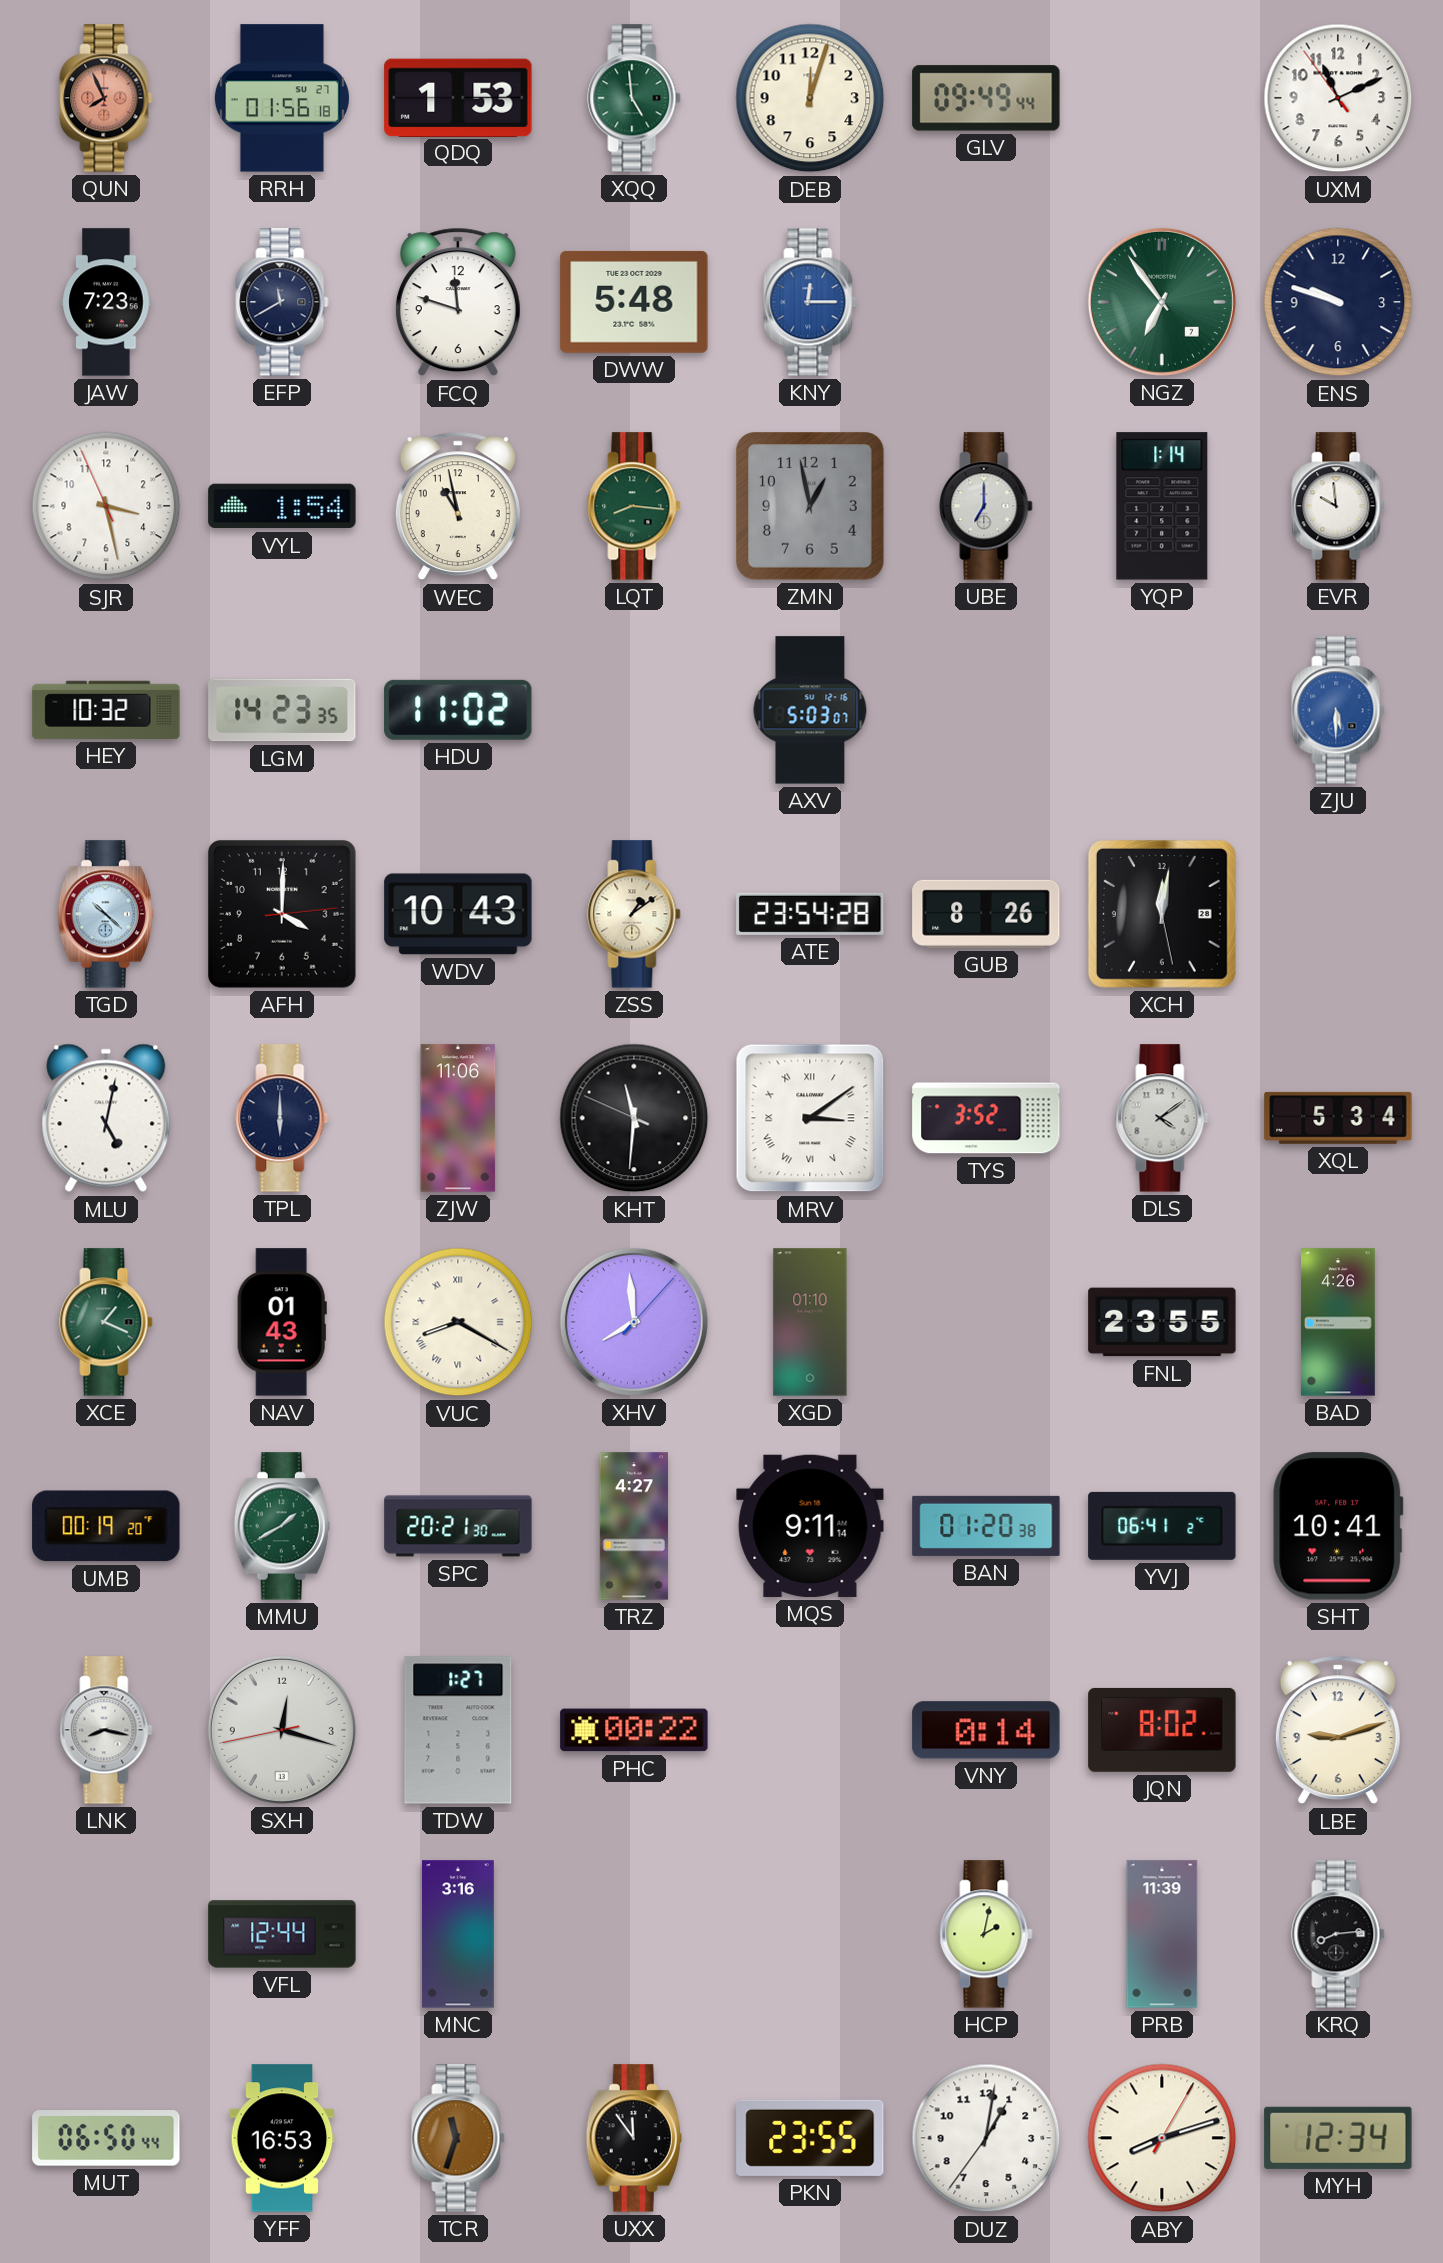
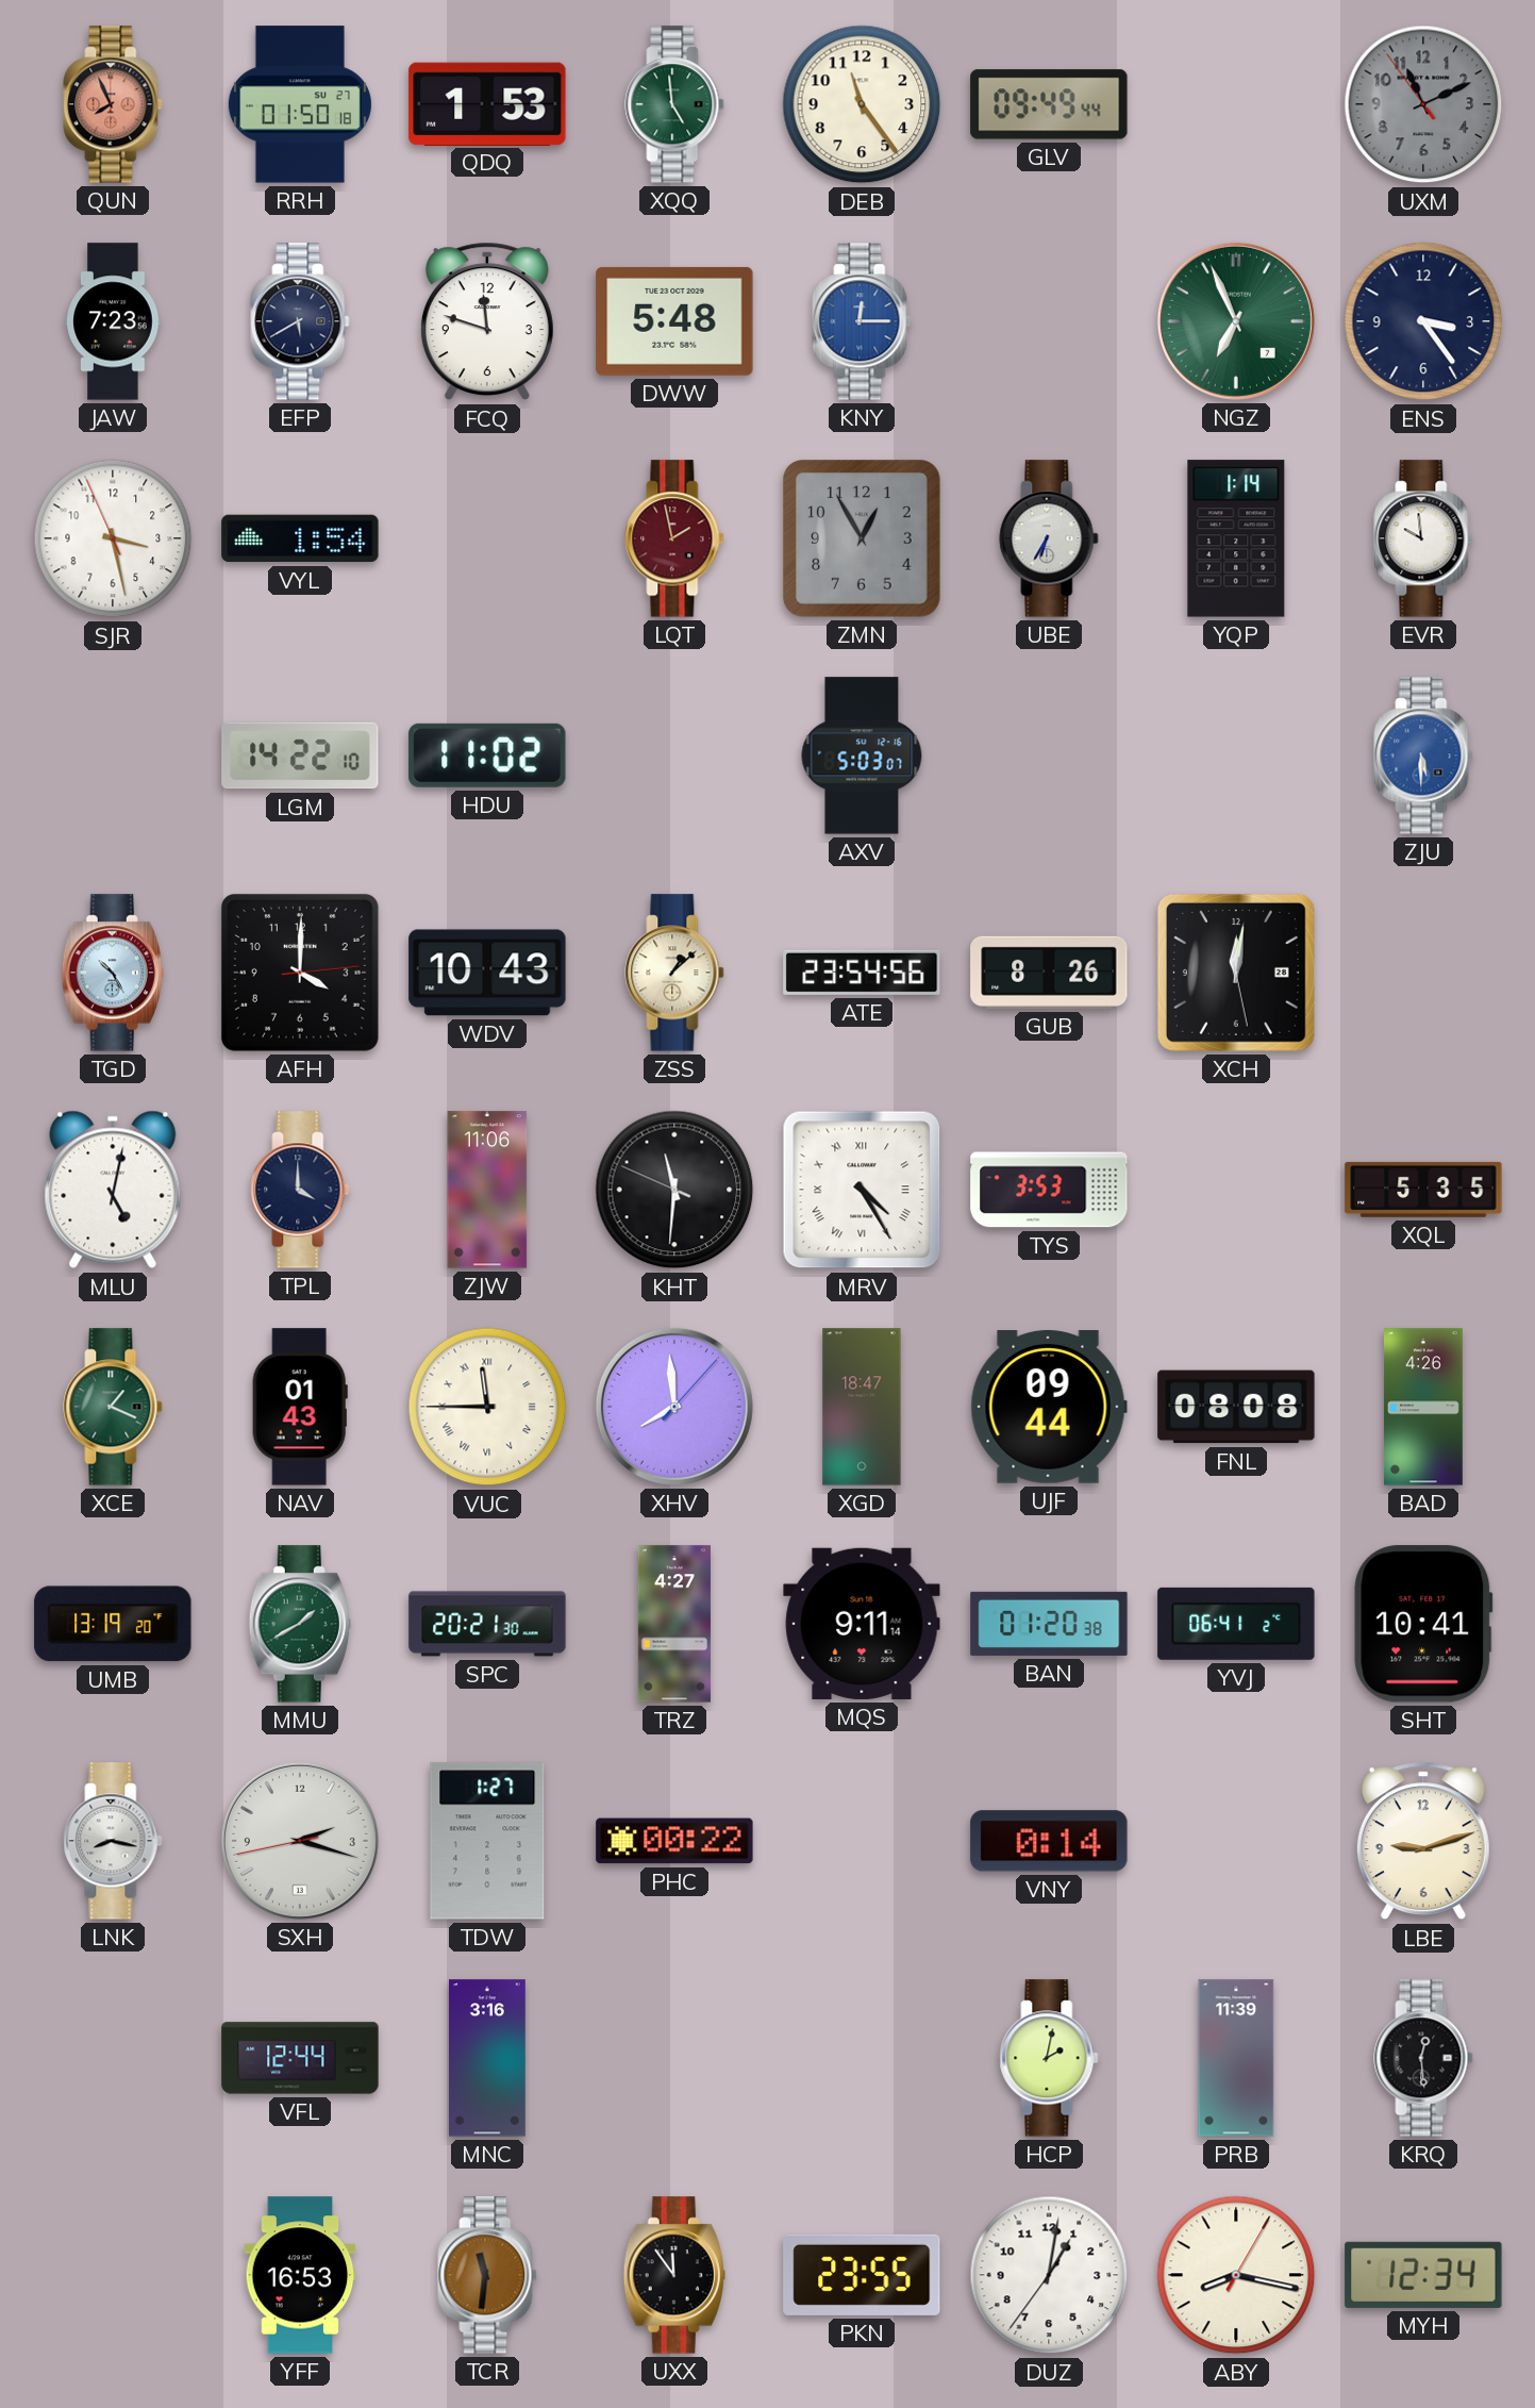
RRH: 01:56 -> 01:50 (300, 104)
DEB: 12:03 -> 11:24 (862, 104)
UXM dial: white -> grey (1423, 104)
EFP: 11:40 -> 5:40 (300, 321)
NGZ: 6:54 -> 6:56 (1236, 321)
ENS: 9:48 -> 3:24 (1423, 321)
WEC: 10:58 -> none (458, 506)
LQT: 8:16 -> 1:58 (674, 538)
LQT dial: green -> burgundy (674, 538)
ZMN: 12:58 -> 12:55 (863, 539)
UBE: 7:00 -> 6:35 (1049, 538)
HEY: 10:32 -> none (106, 710)
LGM: 14:23 -> 14:22 (300, 755)
TGD: 10:22 -> 10:25 (113, 973)
ZSS: 1:09 -> 1:08 (674, 973)
ATE: 23:54:28 -> 23:54:56 (862, 973)
TPL: 6:00 -> 4:00 (300, 1190)
MRV: 3:09 -> 4:25 (862, 1190)
TYS: 3:52 -> 3:53 (1049, 1190)
DLS: 4:09 -> none (1162, 1118)
XQL: 5:34 -> 5:35 (1423, 1190)
VUC: 8:20 -> 11:45 (487, 1407)
XGD: 01:10 -> 18:47 (862, 1407)
UJF: none -> 09:44 (1049, 1408)
FNL: 23:55 -> 08:08 (1236, 1407)
UMB: 00:19 -> 13:19 (113, 1624)
SXH: 12:17 -> 2:17 (300, 1841)
JQN: 8:02 -> none (1162, 1730)
KRQ: 8:14 -> 12:29 (1423, 2058)
MUT: 06:50 -> none (106, 2139)
TCR: 11:33 -> 11:31 (487, 2275)
ABY: 8:12 -> 8:17 (1236, 2275)
